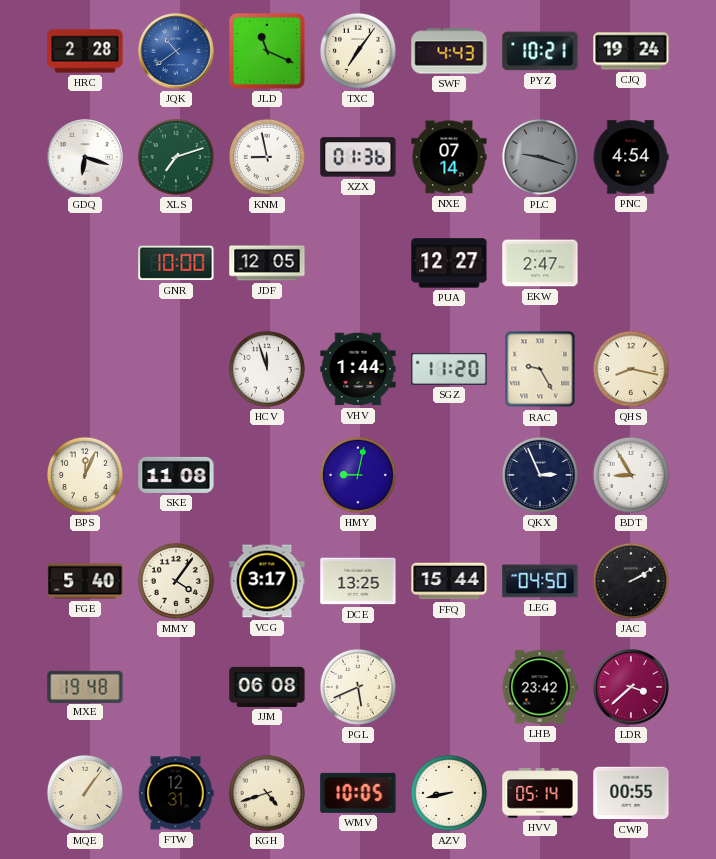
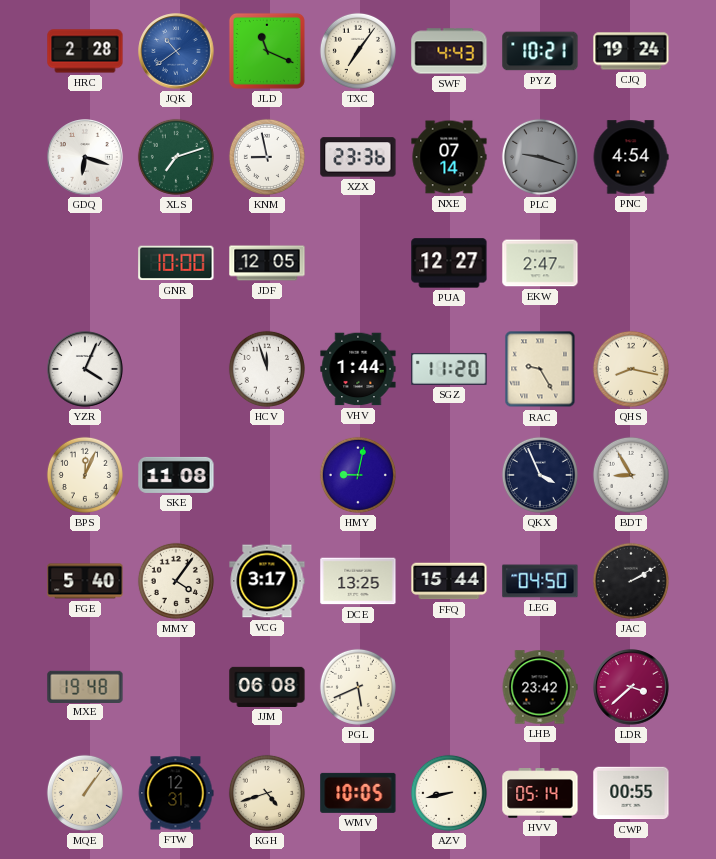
XZX: 01:36 -> 23:36 (358, 157)
YZR: none -> 4:04 (85, 369)
QKX: 2:56 -> 3:56 (540, 475)
